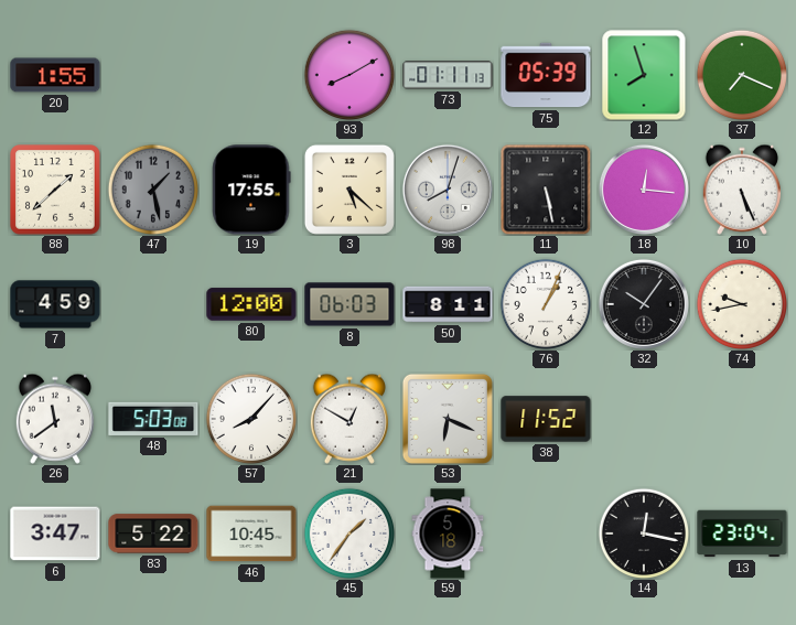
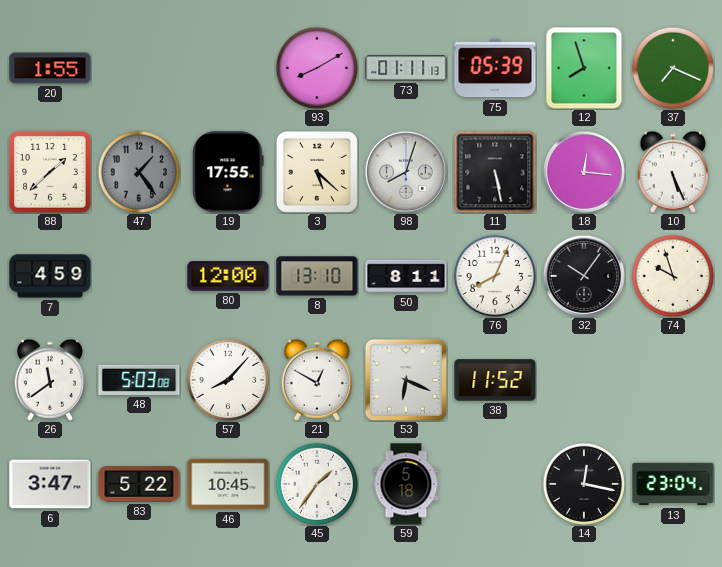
47: 1:28 -> 1:24 (139, 172)
8: 06:03 -> 13:10 (317, 276)
76: 1:04 -> 8:04 (495, 276)
74: 9:43 -> 9:57 (673, 276)
